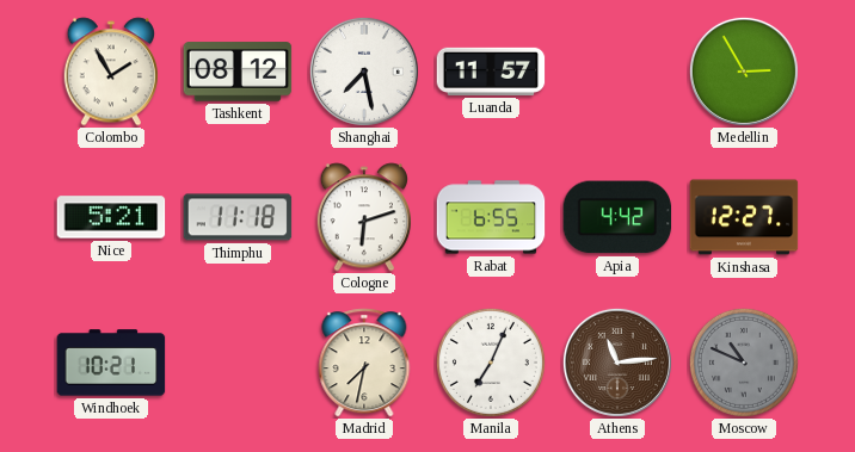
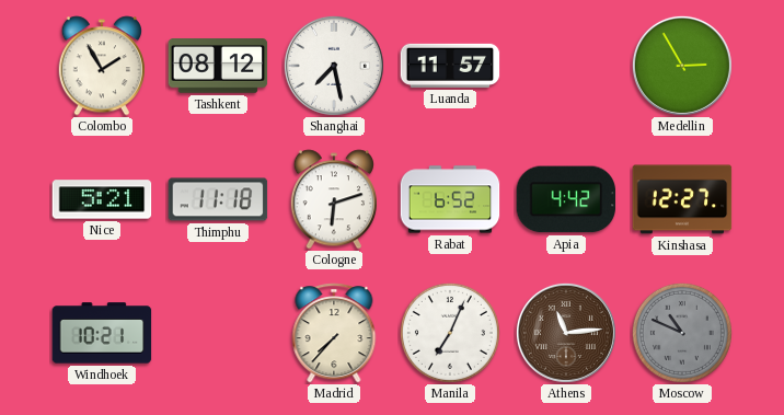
Rabat: 6:55 -> 6:52 (450, 199)
Madrid: 7:32 -> 7:37 (334, 333)
